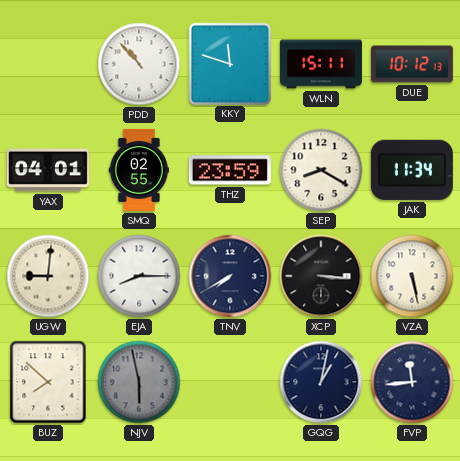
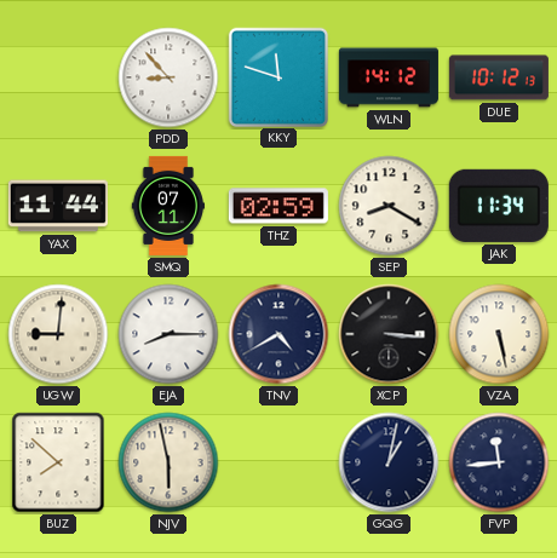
PDD: 10:53 -> 8:53 (168, 77)
WLN: 15:11 -> 14:12 (389, 77)
YAX: 04:01 -> 11:44 (58, 206)
SMQ: 02:55 -> 07:11 (167, 206)
THZ: 23:59 -> 02:59 (278, 206)
TNV: 7:40 -> 4:40 (278, 334)
NJV dial: grey -> cream (168, 462)
